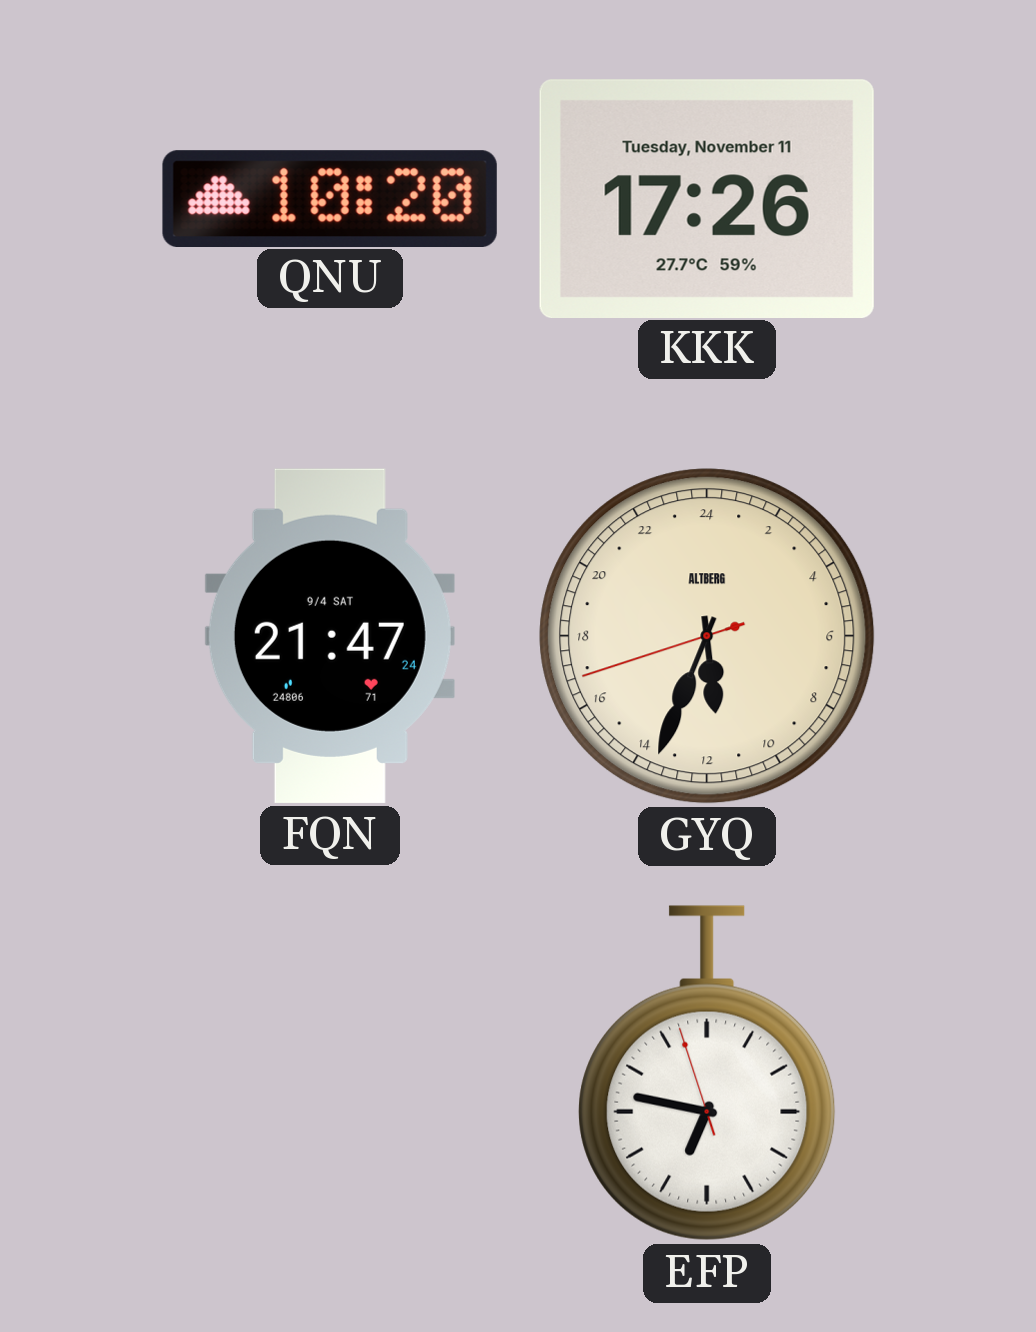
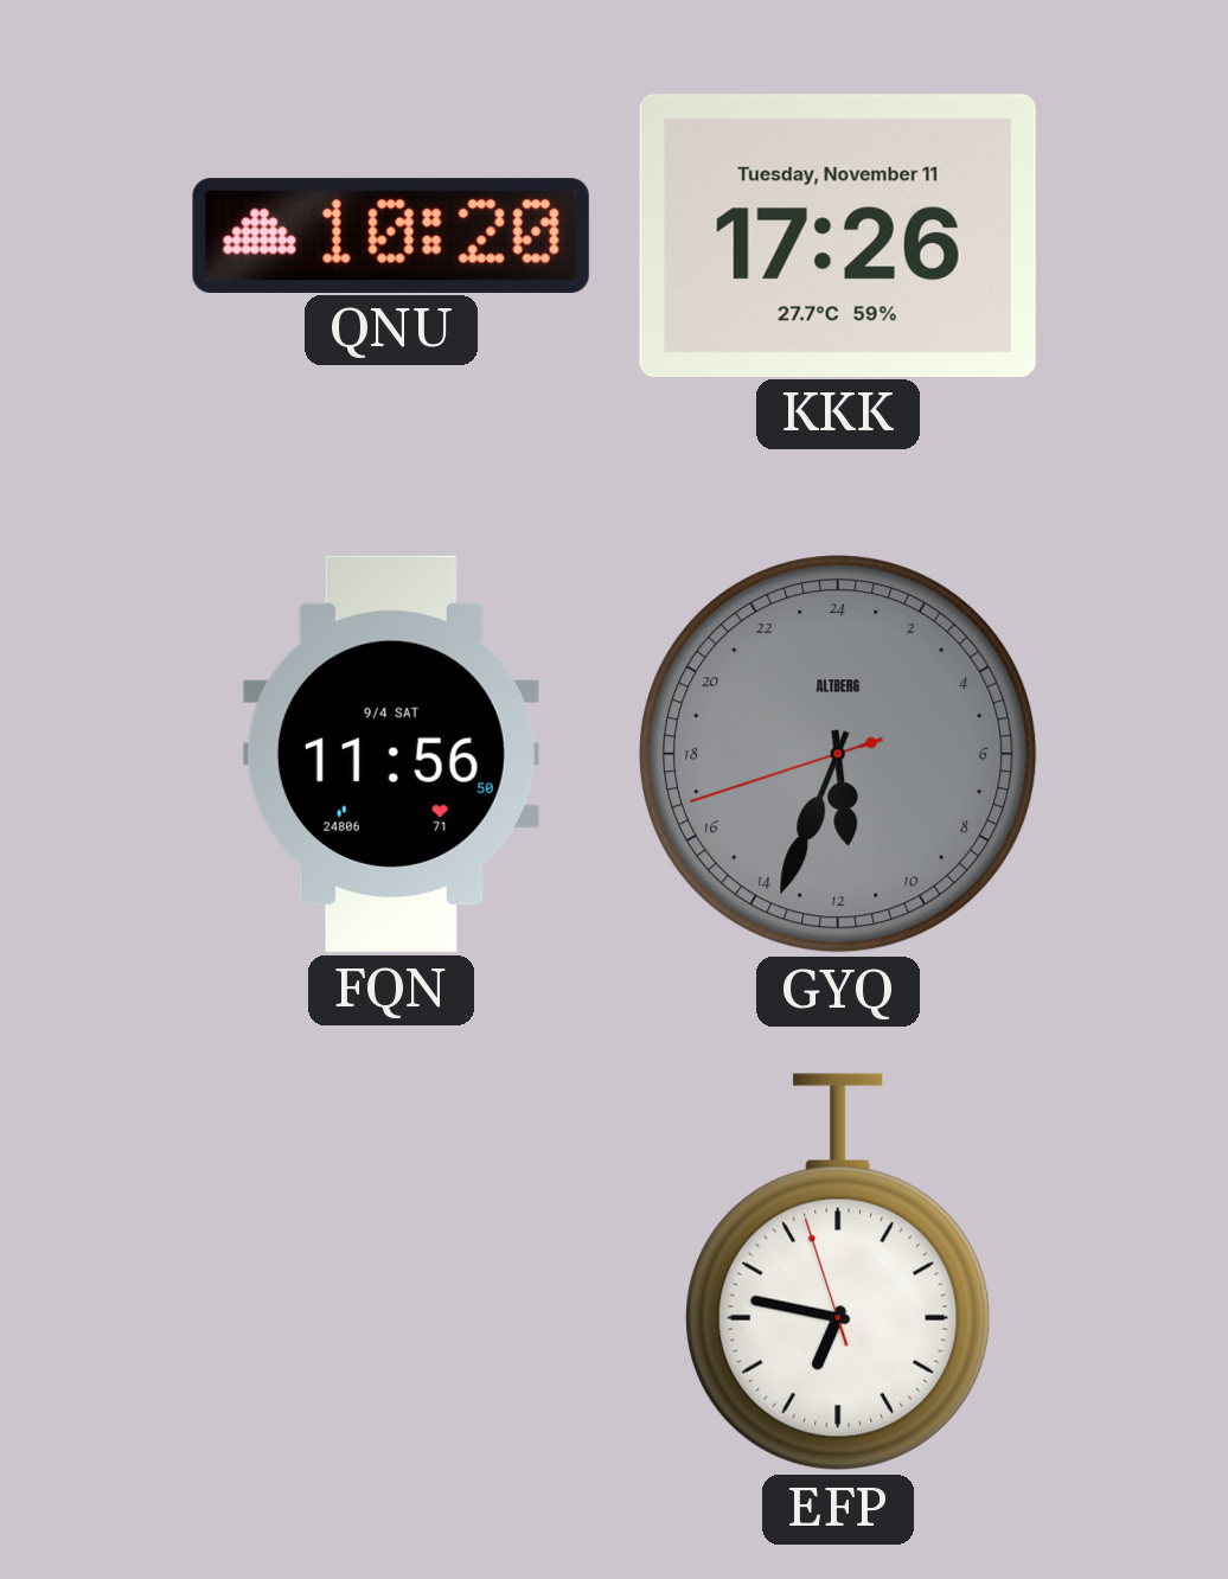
FQN: 21:47 -> 11:56 (391, 754)
GYQ dial: cream -> grey (838, 754)
